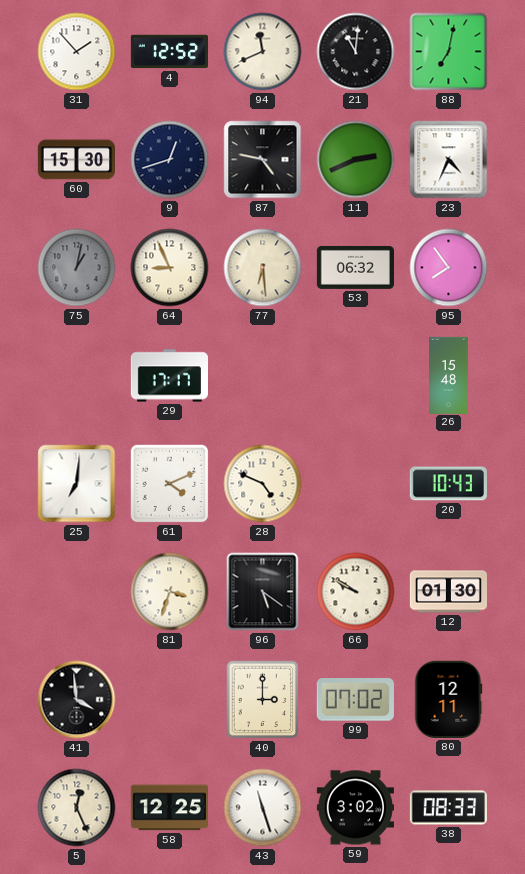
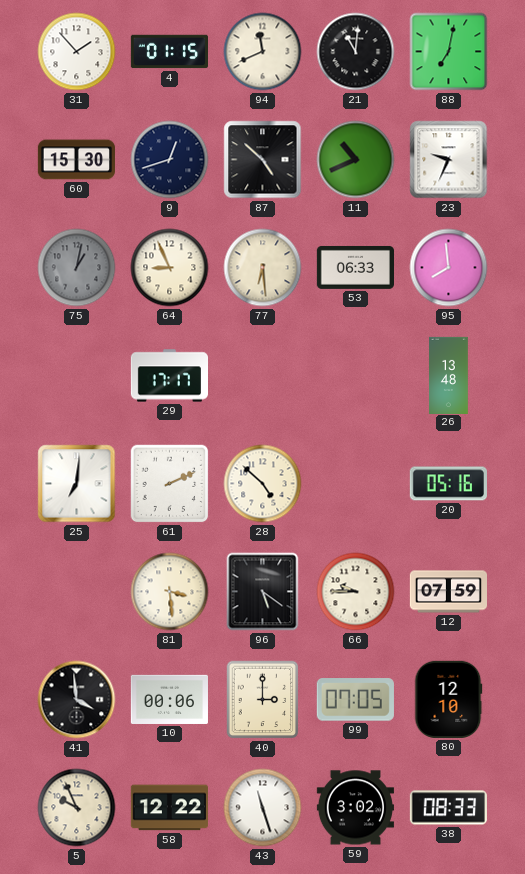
4: 12:52 -> 01:15 (169, 52)
87: 4:47 -> 4:52 (263, 160)
11: 2:41 -> 10:41 (356, 160)
23: 4:34 -> 9:34 (449, 160)
53: 06:32 -> 06:33 (355, 267)
95: 7:54 -> 7:59 (449, 268)
26: 15:48 -> 13:48 (449, 375)
61: 4:11 -> 2:11 (170, 484)
28: 4:49 -> 4:52 (263, 484)
20: 10:43 -> 05:16 (448, 484)
81: 3:33 -> 3:29 (170, 592)
66: 9:50 -> 9:45 (356, 592)
12: 01:30 -> 07:59 (448, 592)
10: none -> 00:06 (169, 699)
99: 07:02 -> 07:05 (355, 700)
80: 12:11 -> 12:10 (448, 699)
5: 12:26 -> 9:56 (77, 808)
58: 12:25 -> 12:22 (169, 808)
